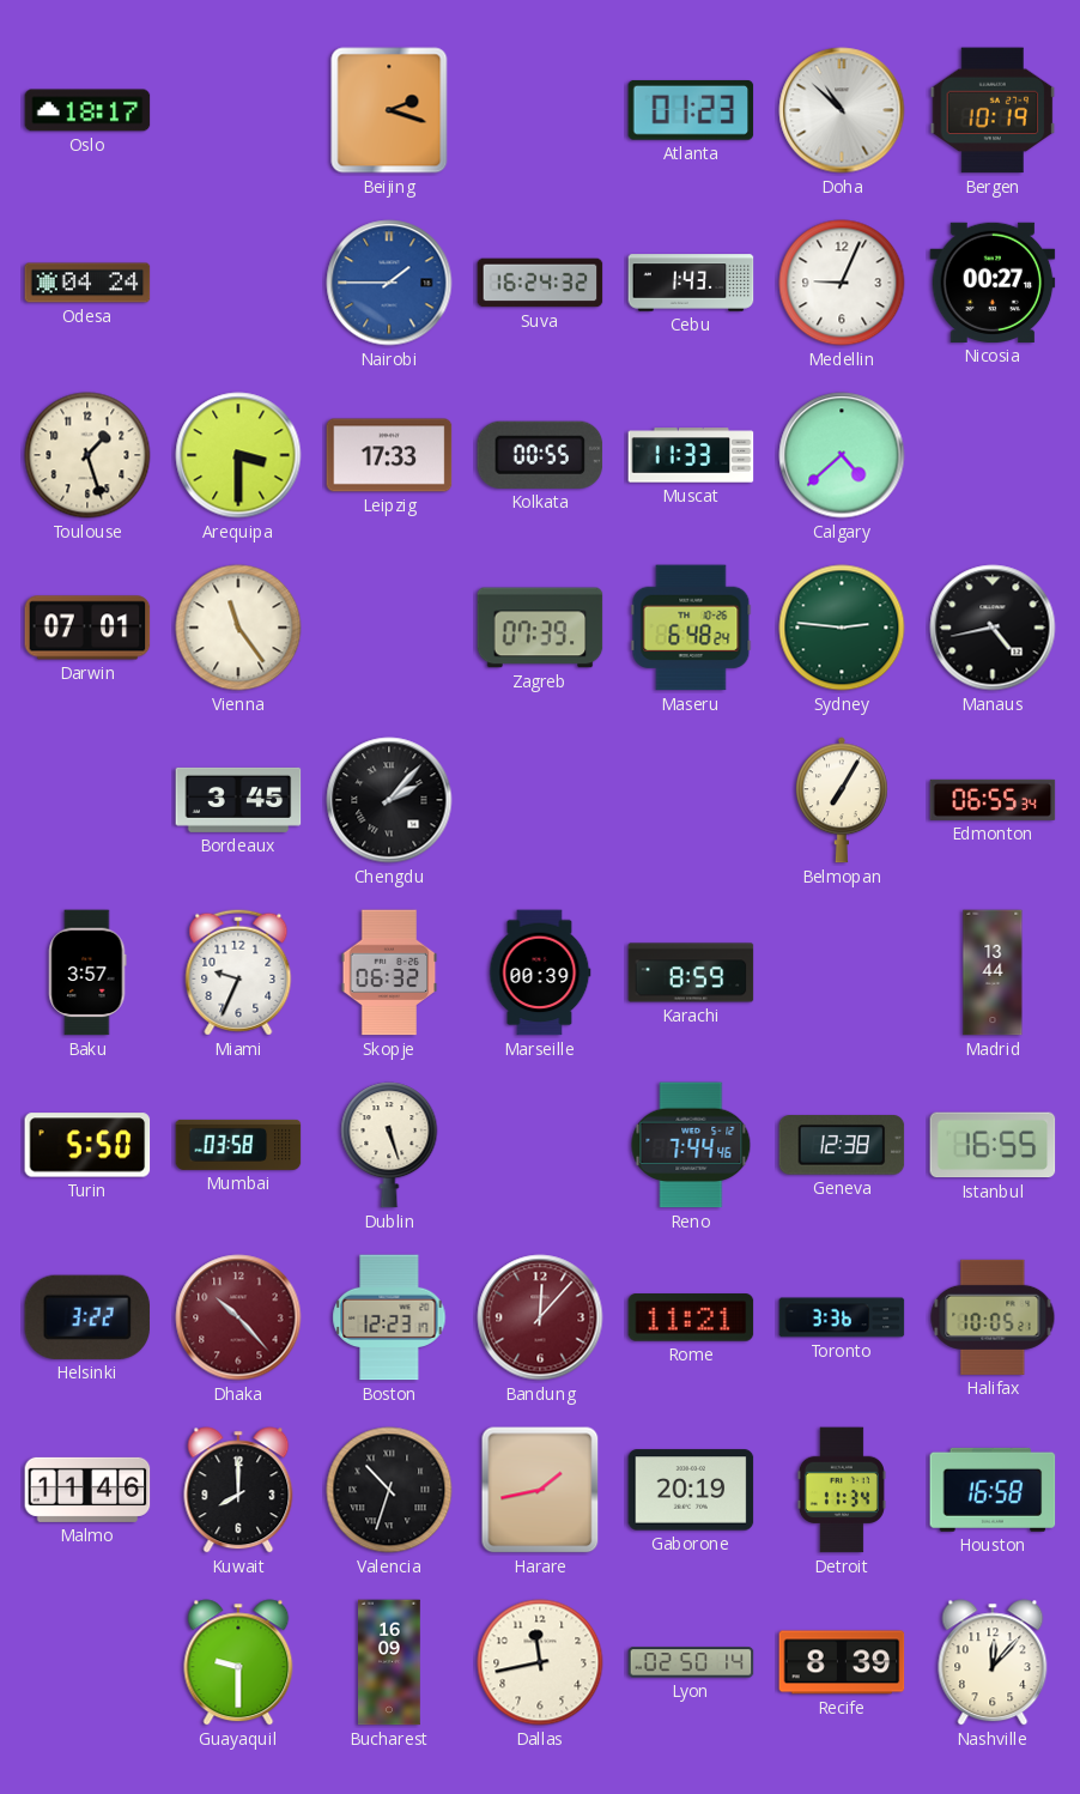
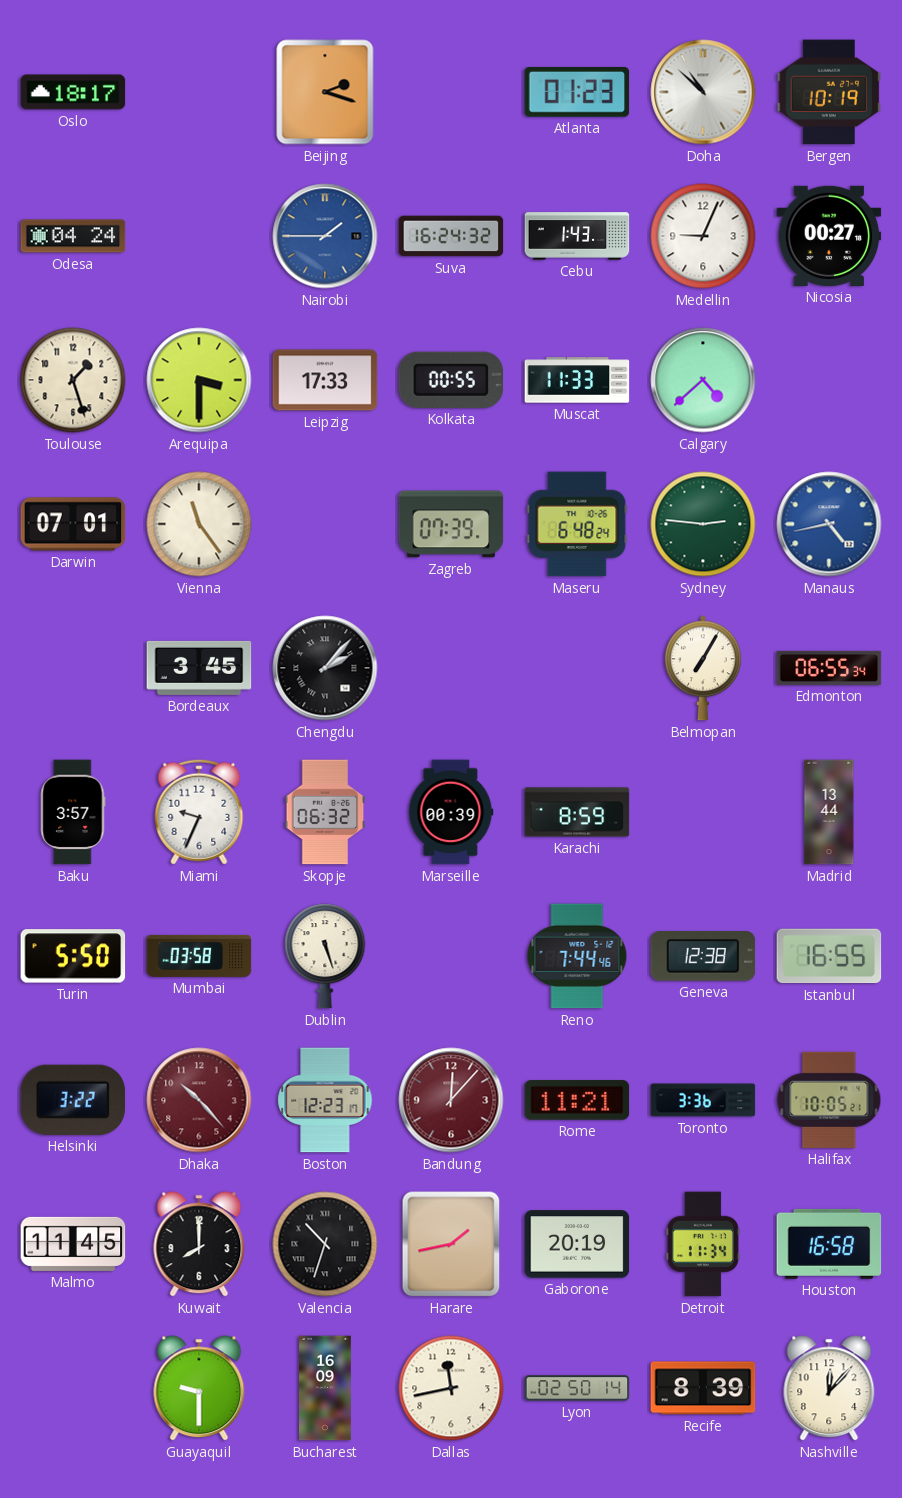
Manaus dial: black -> blue (829, 524)
Malmo: 11:46 -> 11:45 (73, 1244)
